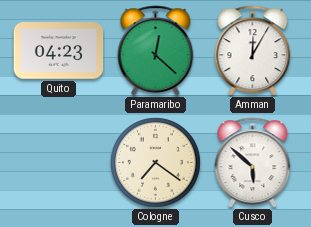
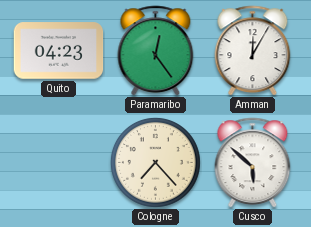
Paramaribo: 12:22 -> 12:24 (156, 51)
Cologne: 7:21 -> 7:23 (156, 163)
